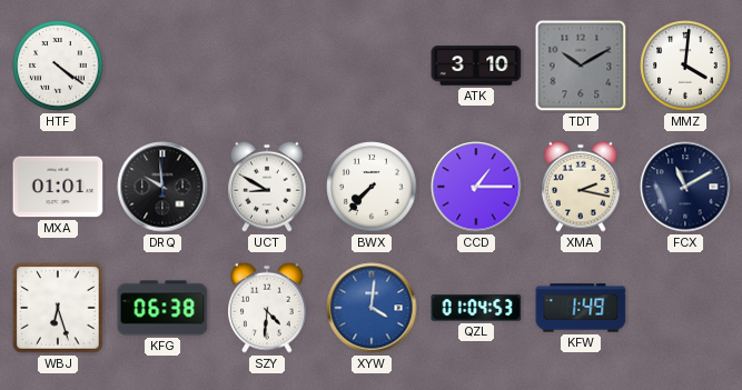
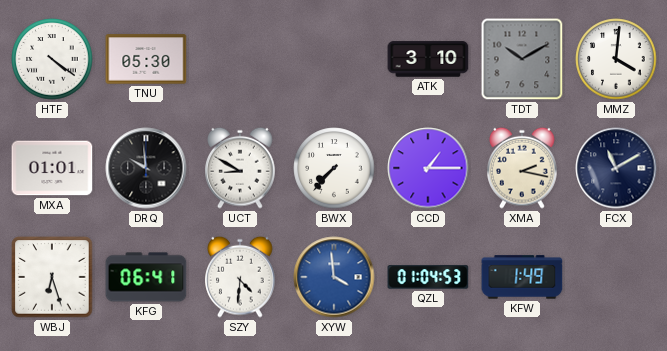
TNU: none -> 05:30 (146, 59)
KFG: 06:38 -> 06:41 (146, 277)
XYW: 4:01 -> 3:59 (334, 277)
